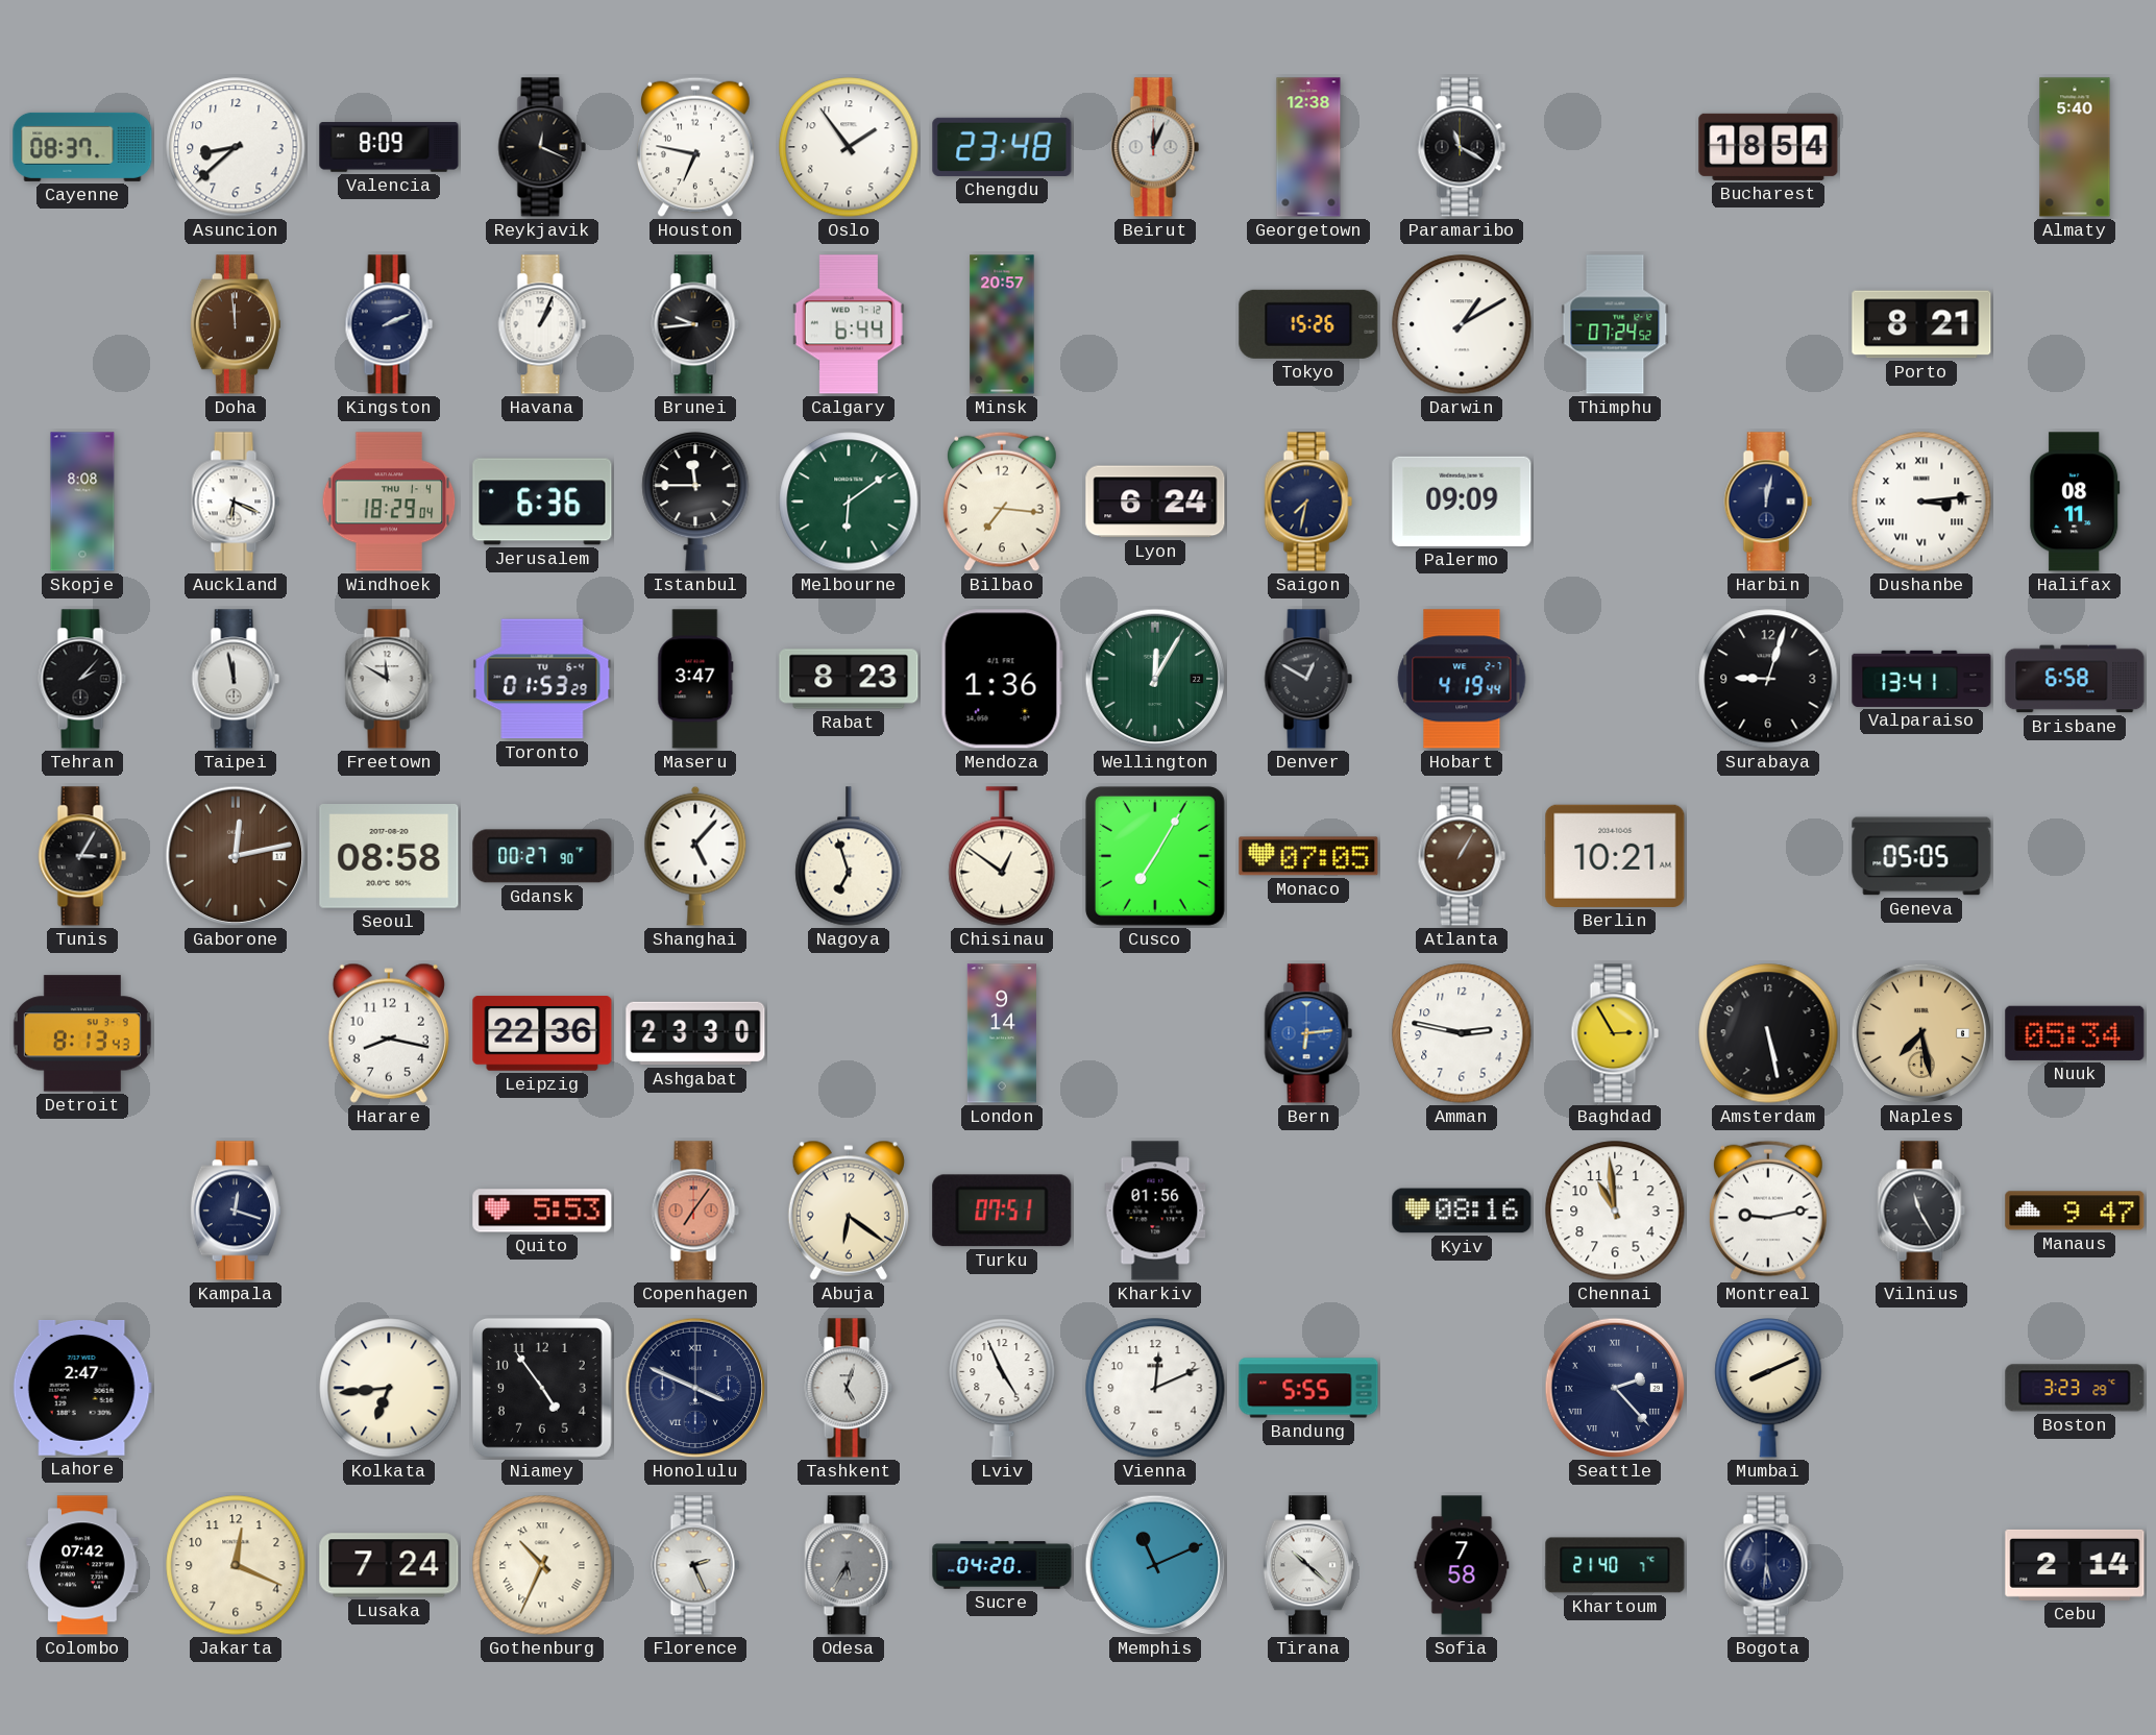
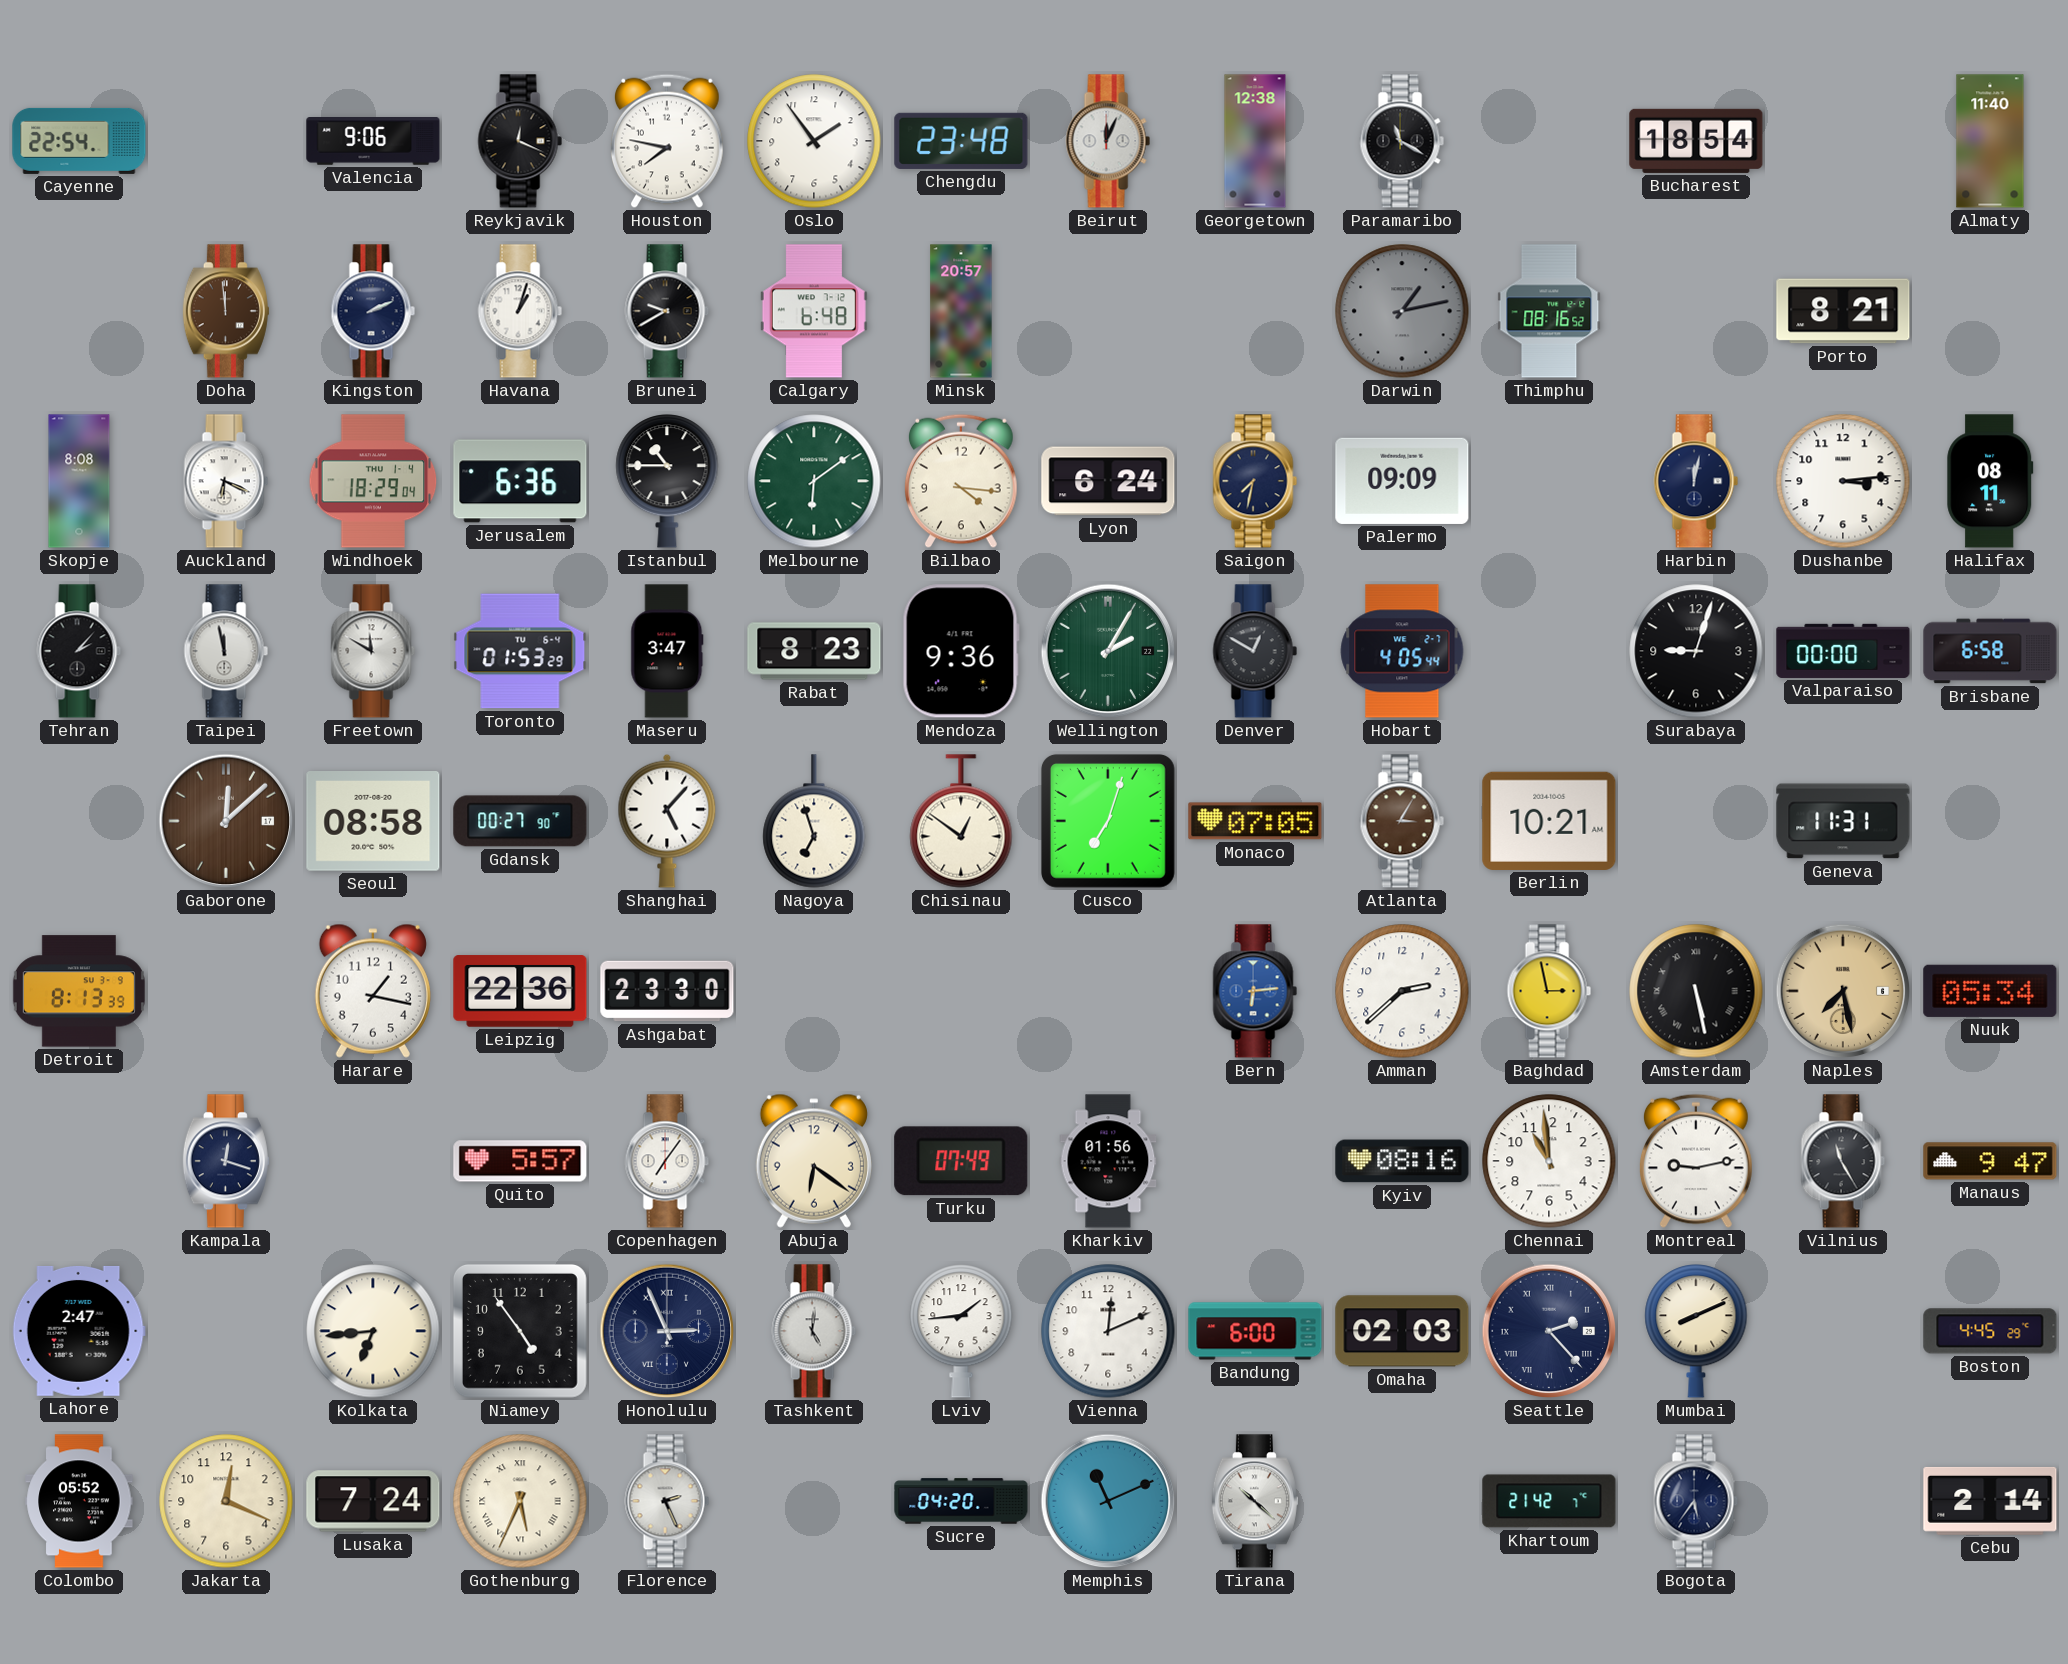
Cayenne: 08:37 -> 22:54 (79, 141)
Asuncion: 8:38 -> none (236, 147)
Valencia: 8:09 -> 9:06 (373, 142)
Houston: 6:47 -> 7:47 (668, 141)
Almaty: 5:40 -> 11:40 (1990, 141)
Havana: 1:04 -> 1:03 (520, 311)
Brunei: 9:44 -> 9:40 (667, 311)
Calgary: 6:44 -> 6:48 (814, 311)
Tokyo: 15:26 -> none (1308, 324)
Darwin: 1:10 -> 1:13 (1402, 311)
Darwin dial: white -> grey (1402, 311)
Thimphu: 07:24 -> 08:16 (1549, 311)
Istanbul: 11:45 -> 10:45 (667, 481)
Bilbao: 7:16 -> 4:16 (962, 481)
Dushanbe numerals: Roman -> Arabic (1843, 481)
Mendoza: 1:36 -> 9:36 (961, 651)
Wellington: 12:05 -> 2:05 (1108, 651)
Hobart: 4:19 -> 4:05 (1402, 651)
Valparaiso: 13:41 -> 00:00 (1843, 651)
Tunis: 3:05 -> none (82, 856)
Gaborone: 12:13 -> 12:08 (226, 821)
Cusco: 7:05 -> 7:03 (1108, 821)
Atlanta: 1:05 -> 3:05 (1402, 821)
Geneva: 05:05 -> 11:31 (1843, 821)
Detroit: 8:13:43 -> 8:13:39 (79, 991)
Harare: 8:17 -> 1:17 (373, 991)
London: 9:14 -> none (1002, 1033)
Amman: 2:47 -> 2:38 (1402, 991)
Baghdad: 2:55 -> 2:58 (1549, 991)
Amsterdam numerals: Arabic -> Roman (1696, 991)
Quito: 5:53 -> 5:57 (520, 1161)
Copenhagen dial: salmon -> white (667, 1161)
Turku: 07:51 -> 07:49 (961, 1161)
Honolulu: 3:49 -> 2:56 (667, 1331)
Tashkent: 5:03 -> 5:01 (814, 1331)
Lviv: 4:56 -> 1:44 (961, 1331)
Bandung: 5:55 -> 6:00 (1255, 1331)
Omaha: none -> 02:03 (1402, 1331)
Boston: 3:23 -> 4:45 (1990, 1331)
Colombo: 07:42 -> 05:52 (79, 1501)
Gothenburg: 10:34 -> 5:34 (520, 1501)
Odesa: 5:35 -> none (849, 1565)
Sofia: 7:58 -> none (1462, 1565)
Khartoum: 21:40 -> 21:42 (1549, 1501)
Bogota: 5:31 -> 5:36 (1696, 1501)
